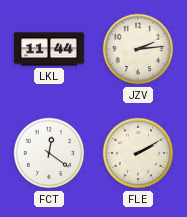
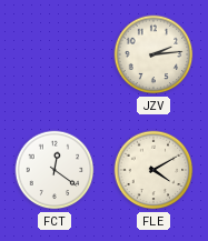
LKL: 11:44 -> none (49, 49)
FLE: 2:10 -> 4:10 (153, 170)
